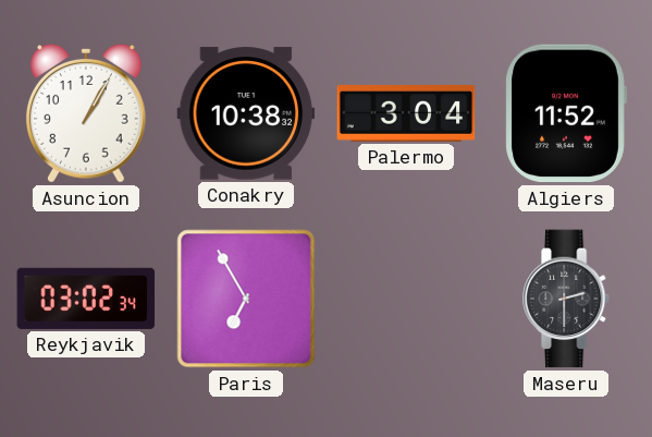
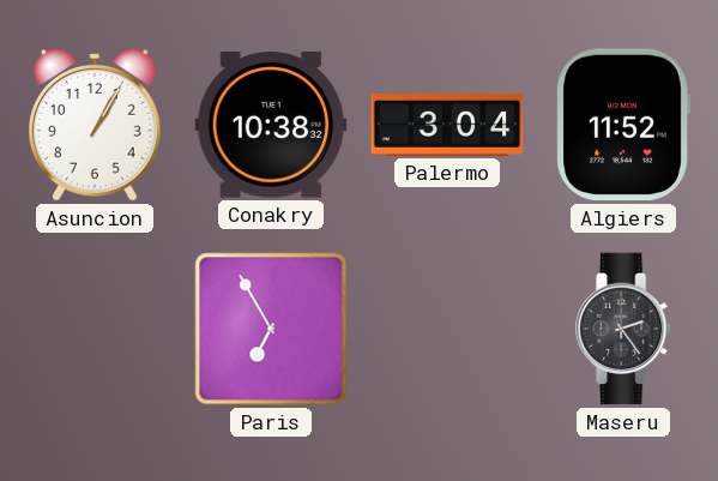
Reykjavik: 03:02 -> none (86, 299)
Maseru: 2:30 -> 2:24 (625, 329)
